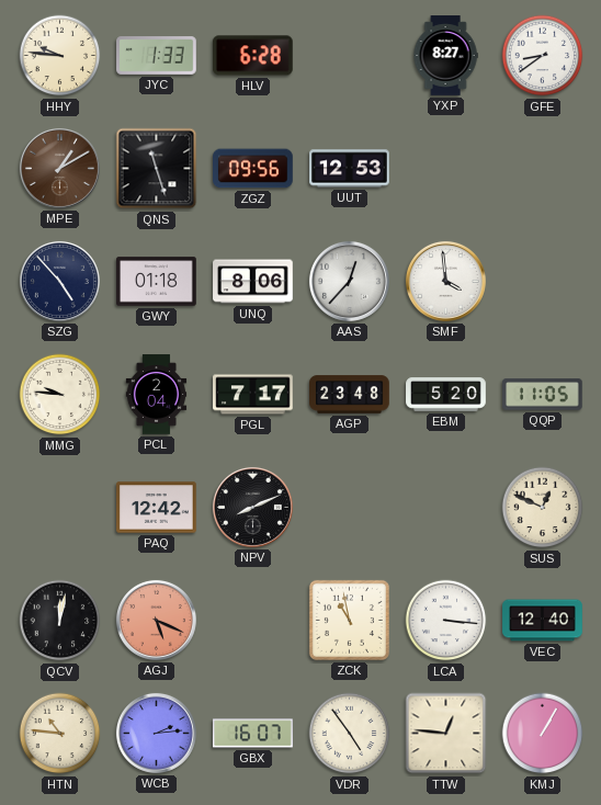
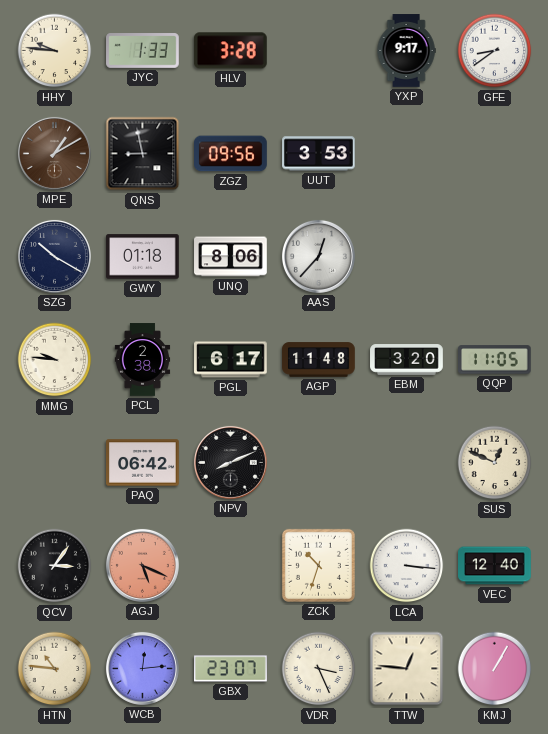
HLV: 6:28 -> 3:28 (230, 51)
YXP: 8:27 -> 9:17 (406, 51)
QNS: 11:27 -> 8:58 (143, 154)
UUT: 12:53 -> 3:53 (319, 154)
SZG: 4:53 -> 10:20 (54, 256)
SMF: 3:59 -> none (445, 281)
PCL: 2:04 -> 2:38 (143, 360)
PGL: 7:17 -> 6:17 (231, 360)
AGP: 23:48 -> 11:48 (319, 360)
EBM: 5:20 -> 3:20 (407, 360)
PAQ: 12:42 -> 06:42 (143, 463)
QCV: 12:02 -> 3:06 (55, 566)
ZCK: 10:58 -> 10:33 (318, 565)
WCB: 2:14 -> 12:14 (142, 668)
GBX: 16:07 -> 23:07 (231, 669)
VDR: 4:54 -> 3:26 (319, 669)
